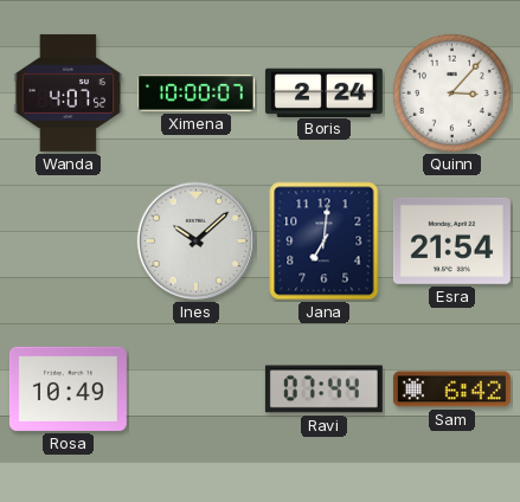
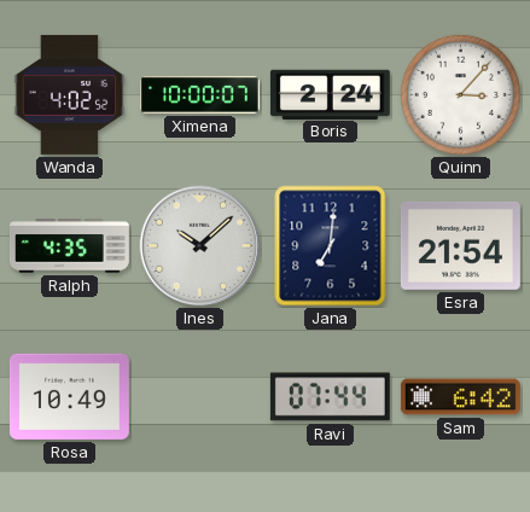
Wanda: 4:07 -> 4:02 (70, 94)
Ralph: none -> 4:35 (69, 246)
